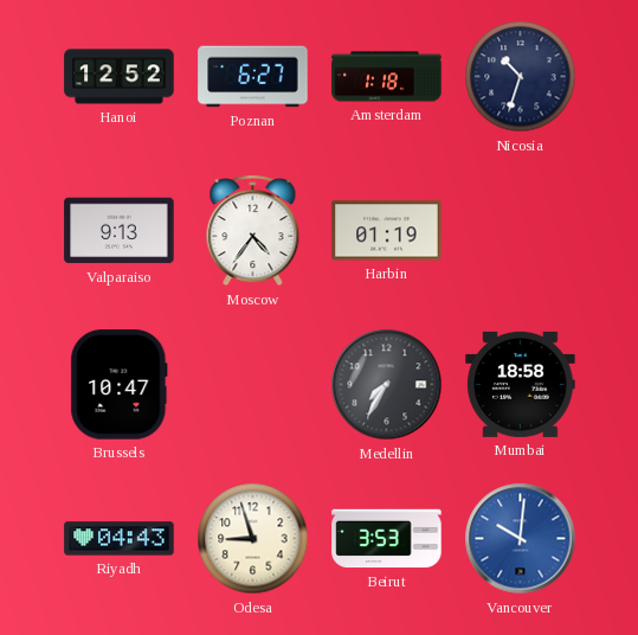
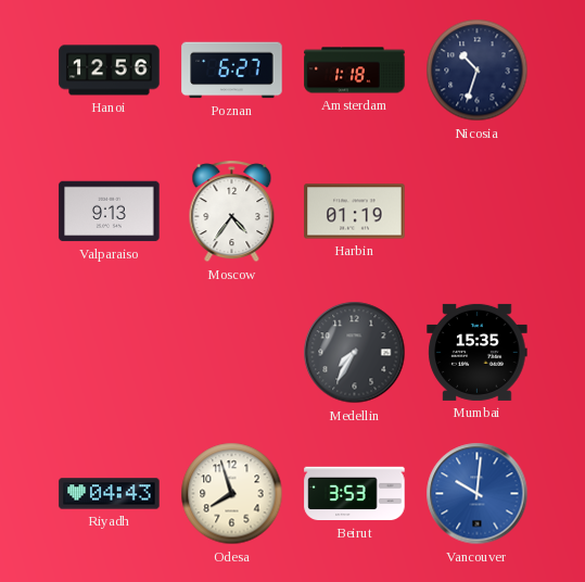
Hanoi: 12:52 -> 12:56 (110, 71)
Brussels: 10:47 -> none (120, 385)
Mumbai: 18:58 -> 15:35 (478, 352)
Odesa: 8:57 -> 7:57 (232, 494)
